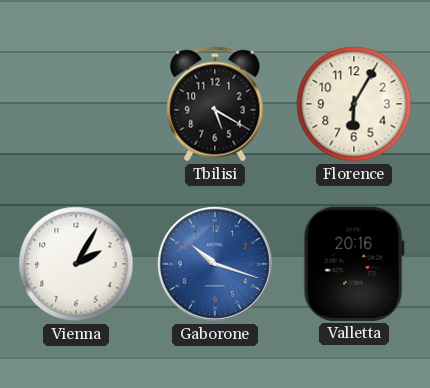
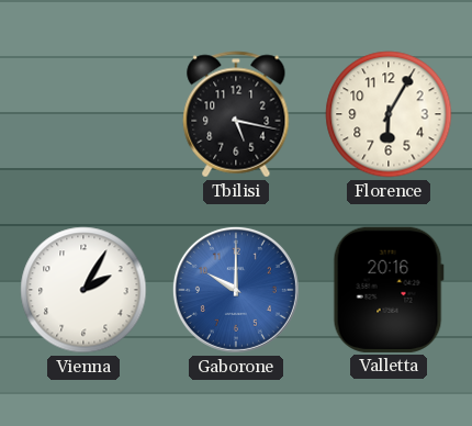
Tbilisi: 5:20 -> 5:17 (236, 114)
Gaborone: 10:18 -> 10:00 (236, 290)
